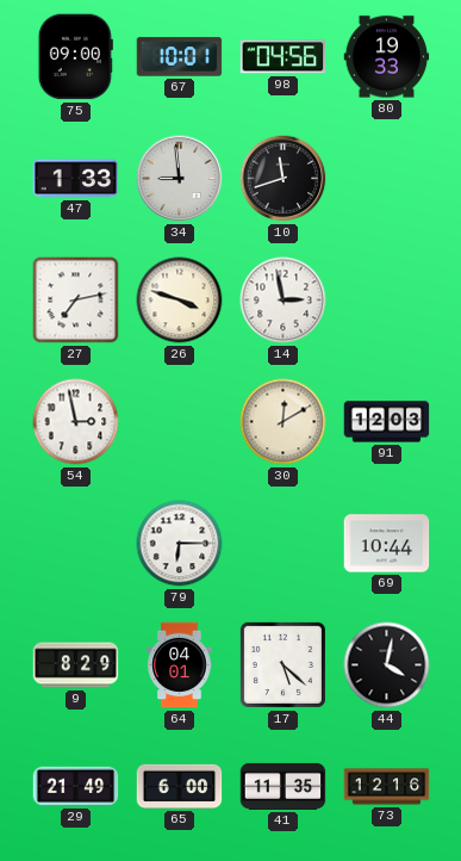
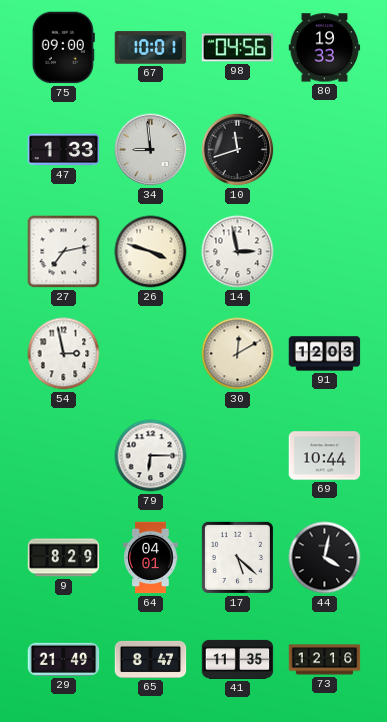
65: 6:00 -> 8:47 (151, 659)
